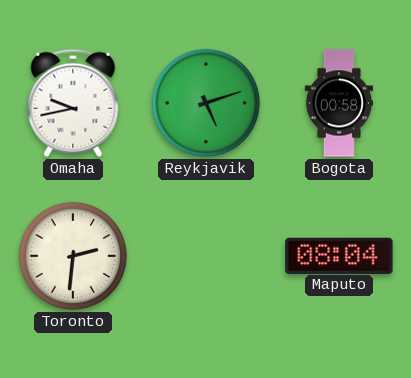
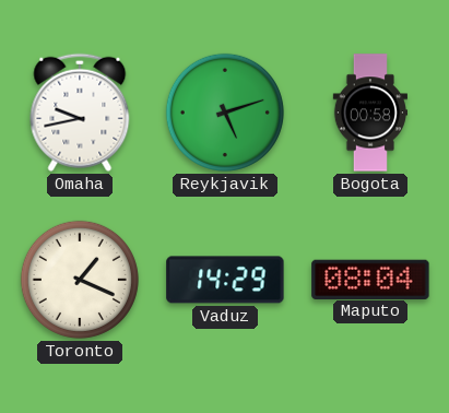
Toronto: 2:31 -> 1:19 (80, 280)
Vaduz: none -> 14:29 (225, 280)
